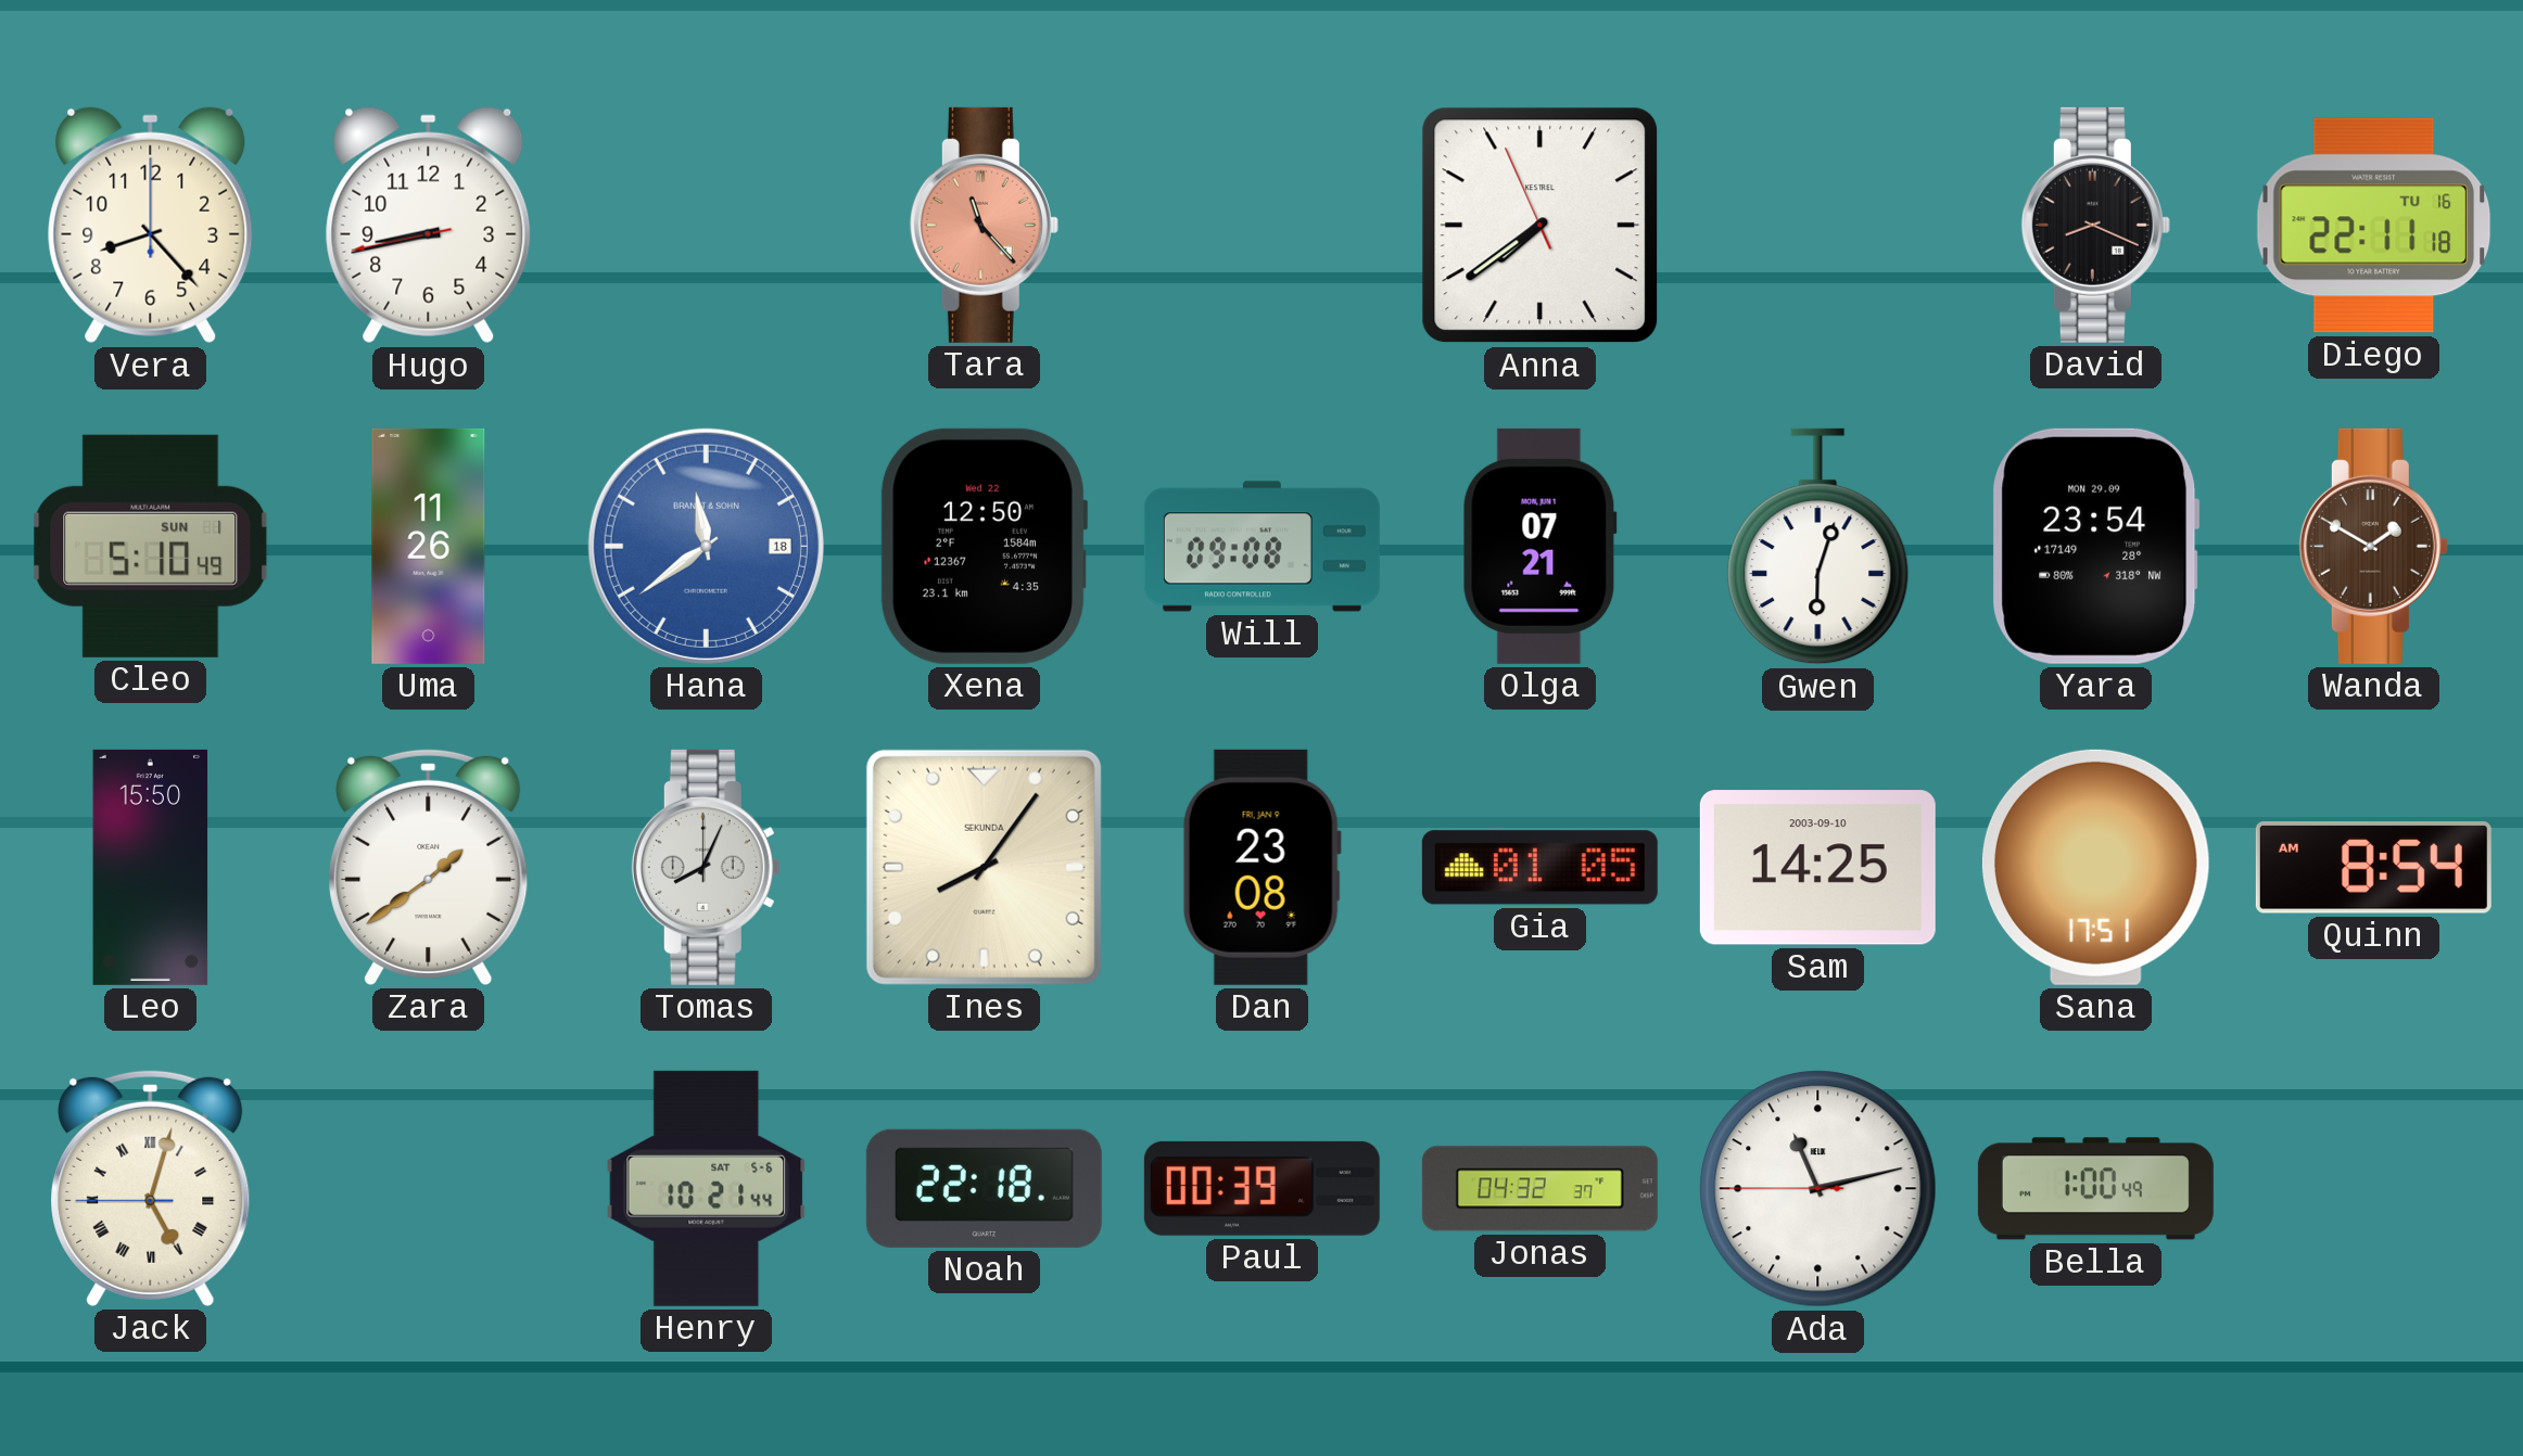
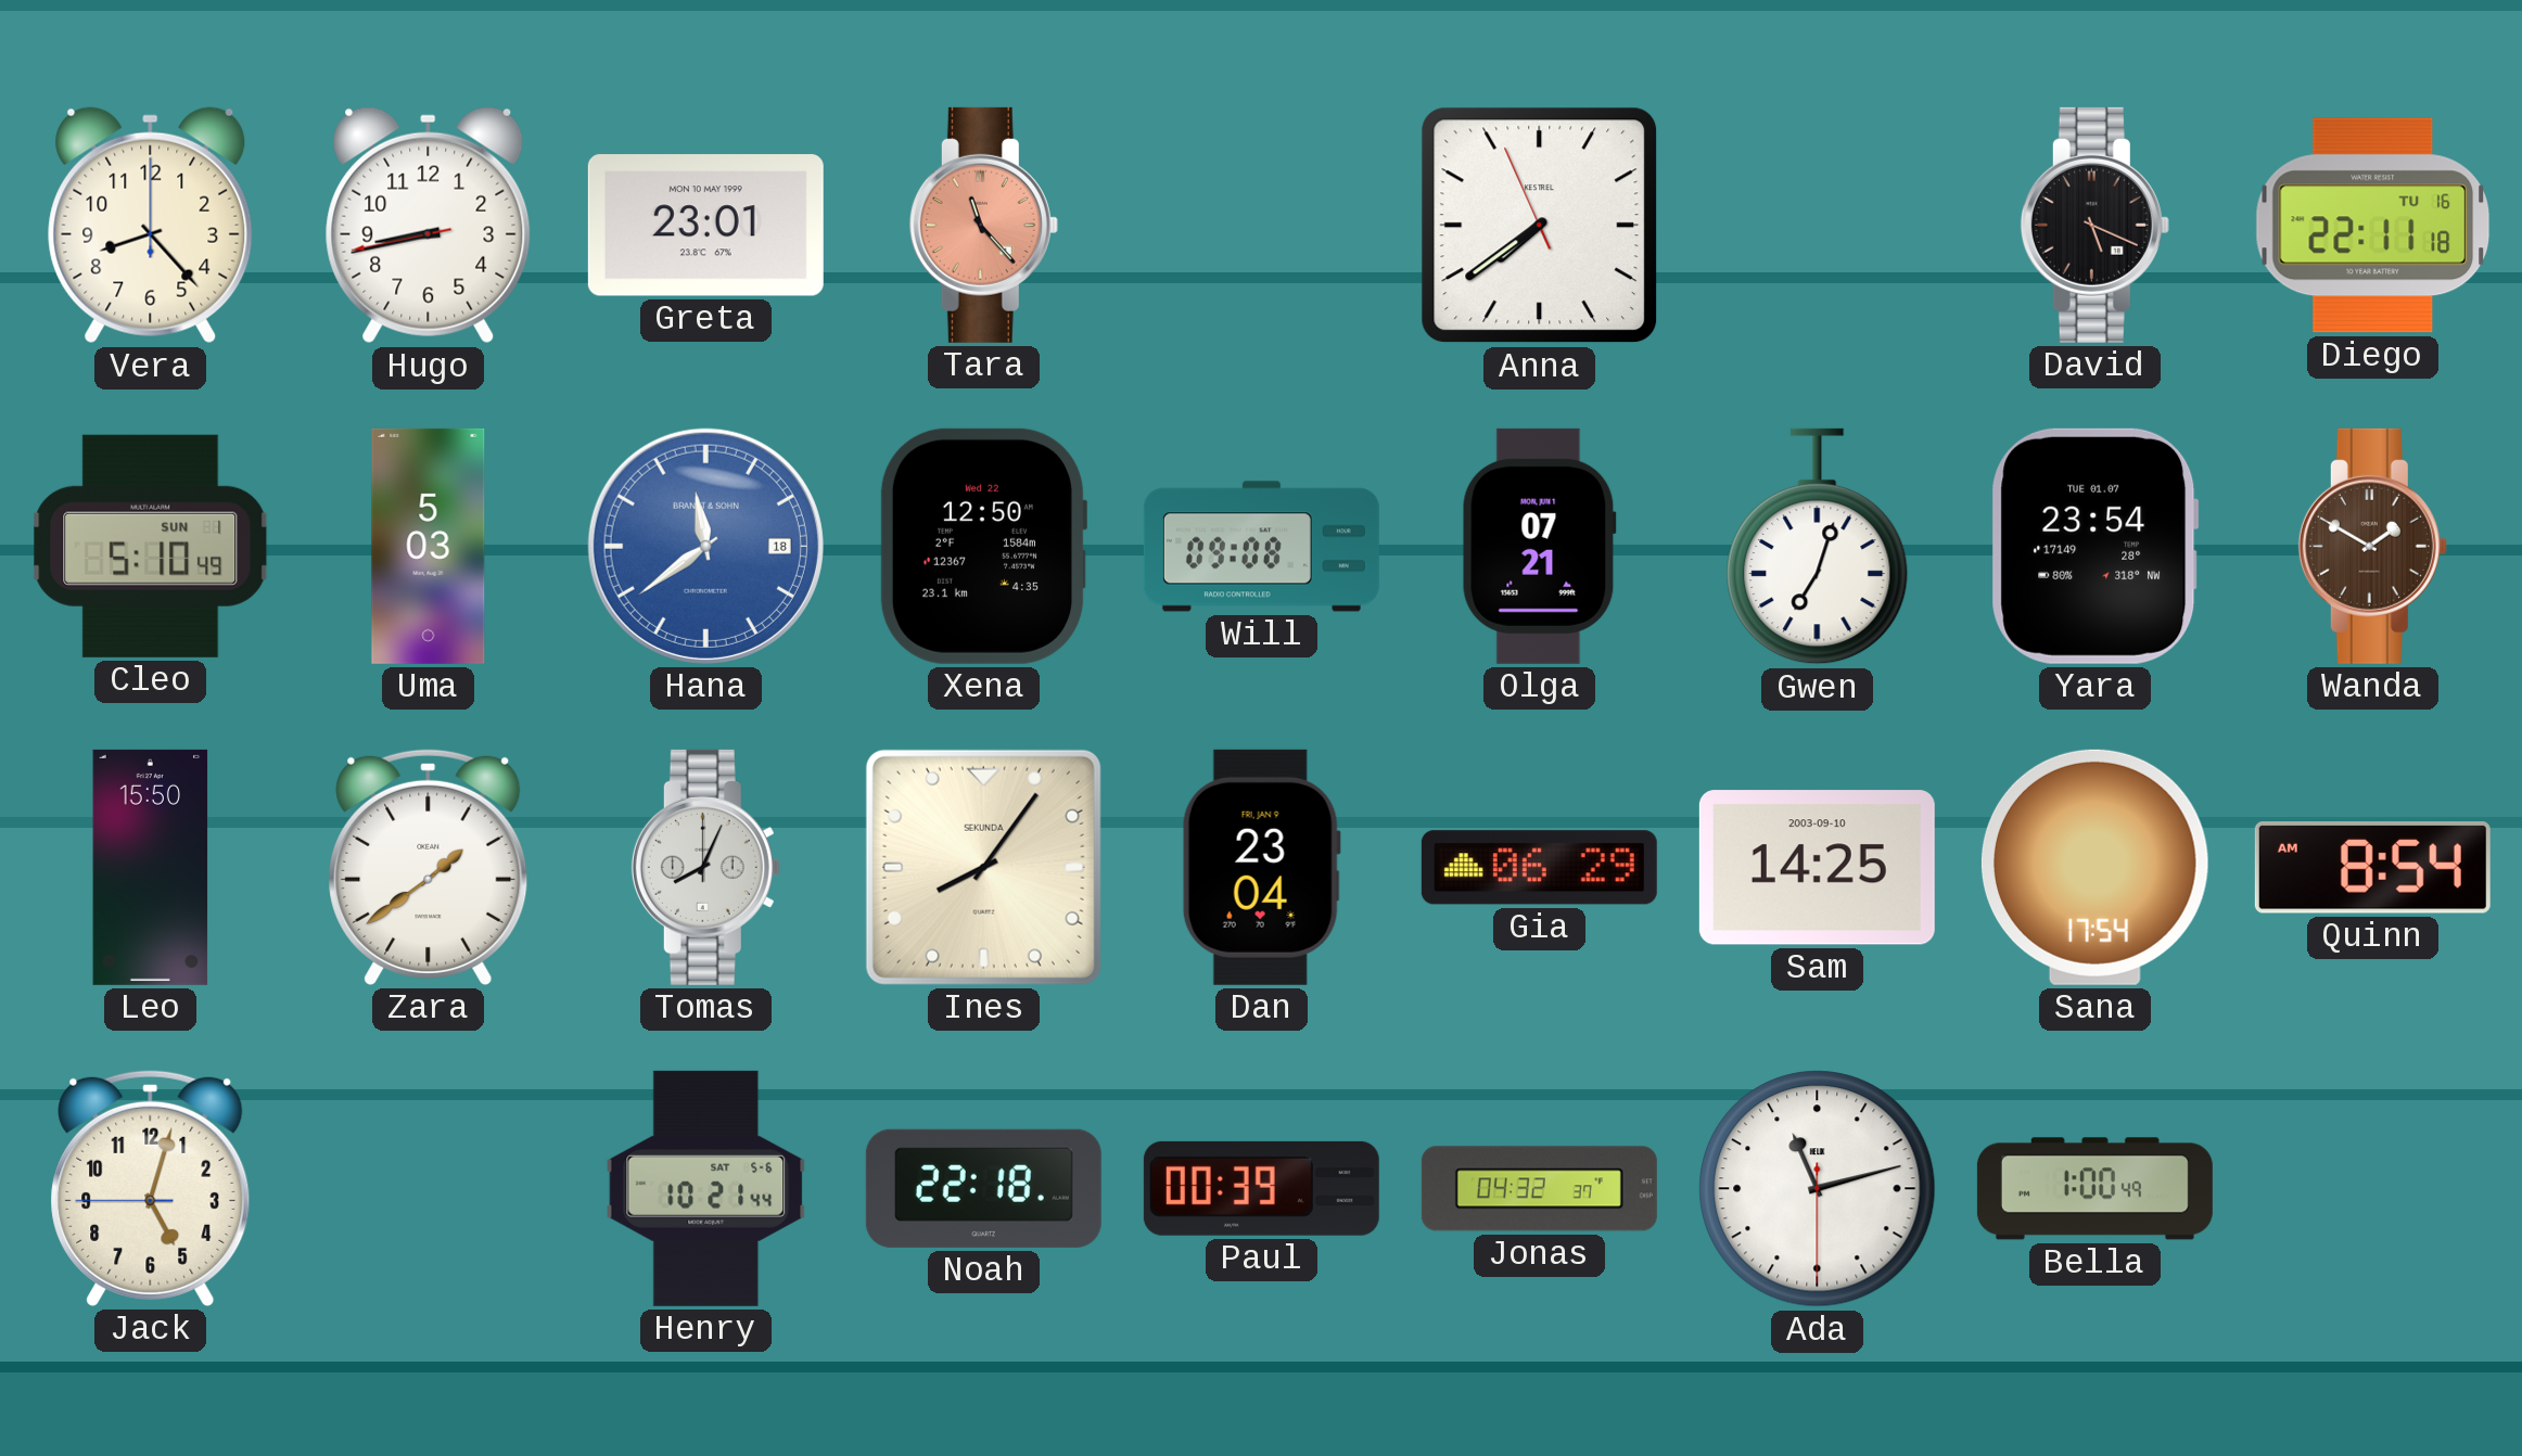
Greta: none -> 23:01 (705, 226)
David: 8:19 -> 5:19 (2094, 225)
Uma: 11:26 -> 5:03 (429, 546)
Gwen: 6:03 -> 7:03 (1818, 547)
Yara date: MON 29.09 -> TUE 01.07 (2096, 546)
Dan: 23:08 -> 23:04 (1261, 867)
Gia: 01:05 -> 06:29 (1539, 868)
Sana: 17:51 -> 17:54 (2094, 867)
Jack numerals: Roman -> Arabic (151, 1188)
Ada: 11:12:45 -> 11:12:30 (1818, 1189)
